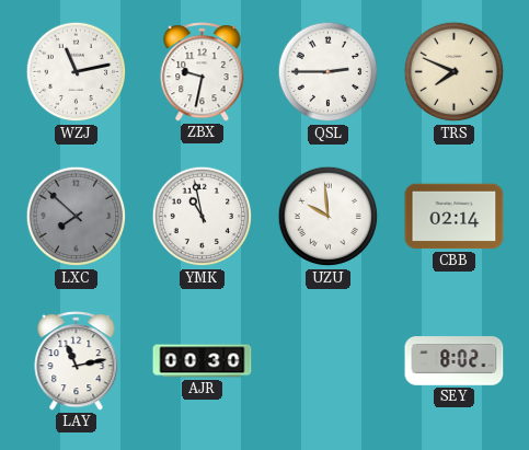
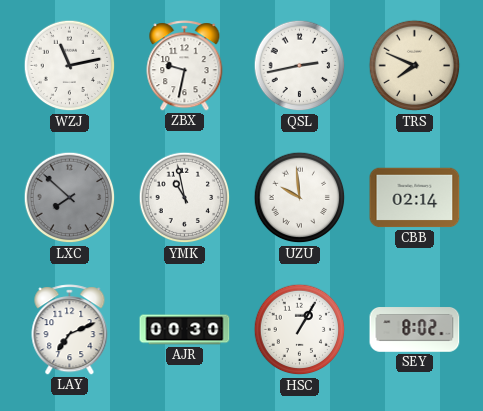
QSL: 2:45 -> 2:43 (300, 66)
LAY: 11:13 -> 7:11 (70, 330)
HSC: none -> 1:05 (300, 330)
